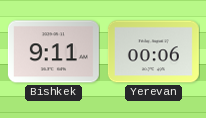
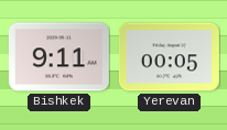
Yerevan: 00:06 -> 00:05 (169, 57)
